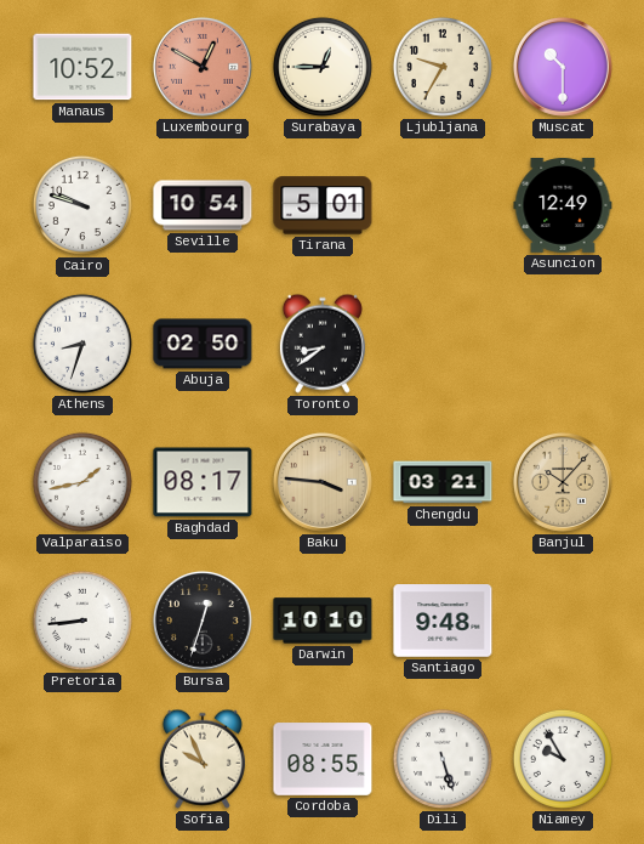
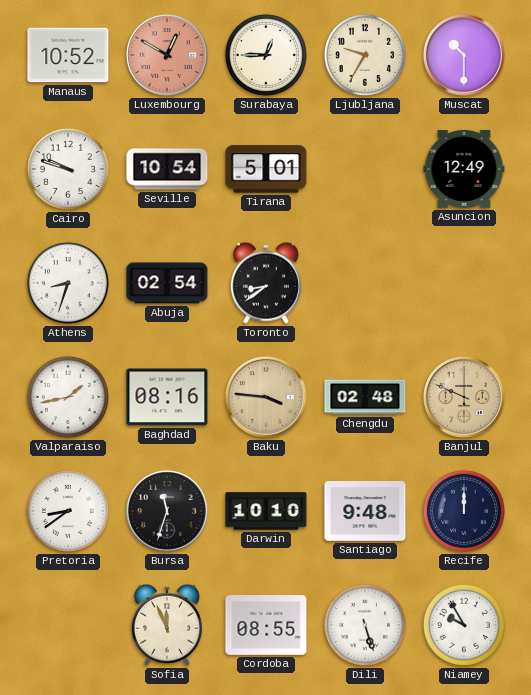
Abuja: 02:50 -> 02:54 (167, 283)
Baghdad: 08:17 -> 08:16 (167, 397)
Chengdu: 03:21 -> 02:48 (365, 397)
Banjul: 10:07 -> 9:49 (464, 397)
Pretoria: 8:44 -> 8:39 (68, 511)
Bursa: 12:33 -> 11:33 (167, 511)
Recife: none -> 12:00 (464, 511)
Sofia: 9:56 -> 11:56 (167, 625)
